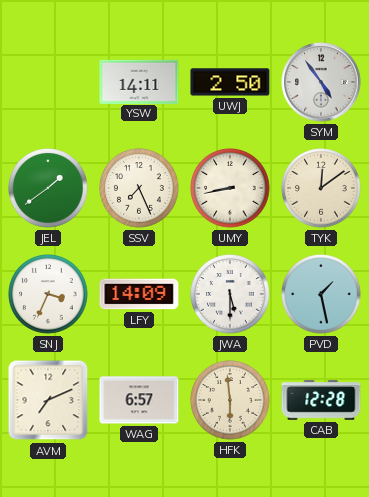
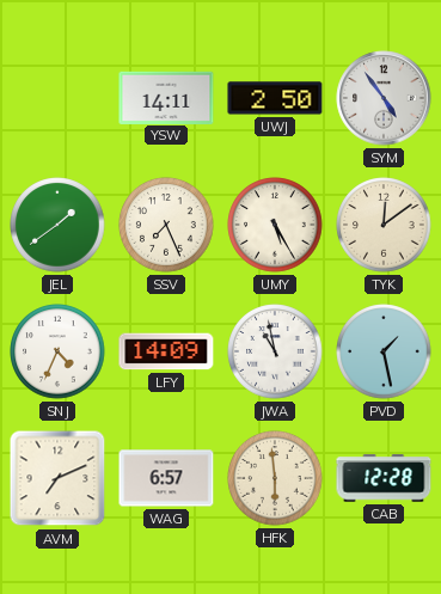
UMY: 8:43 -> 5:25 (275, 225)
SNJ: 3:34 -> 4:34 (57, 351)
JWA: 5:30 -> 10:58 (275, 351)
